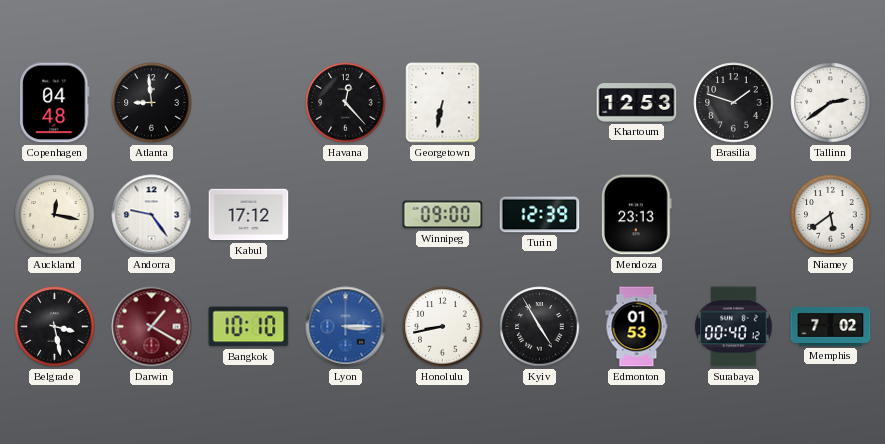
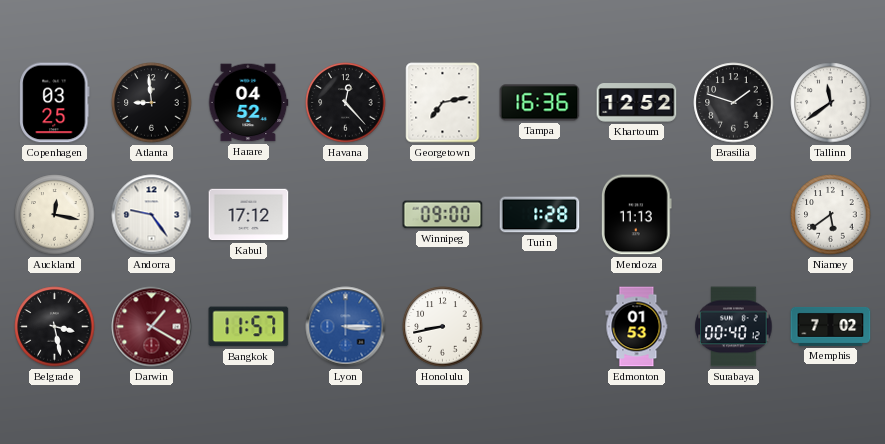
Copenhagen: 04:48 -> 03:25 (55, 103)
Harare: none -> 04:52 (248, 103)
Georgetown: 6:32 -> 7:13 (443, 103)
Tampa: none -> 16:36 (540, 103)
Khartoum: 12:53 -> 12:52 (637, 103)
Tallinn: 2:39 -> 11:39 (831, 103)
Turin: 12:39 -> 1:28 (540, 215)
Mendoza: 23:13 -> 11:13 (636, 215)
Bangkok: 10:10 -> 11:57 (249, 327)
Kyiv: 4:55 -> none (540, 327)
